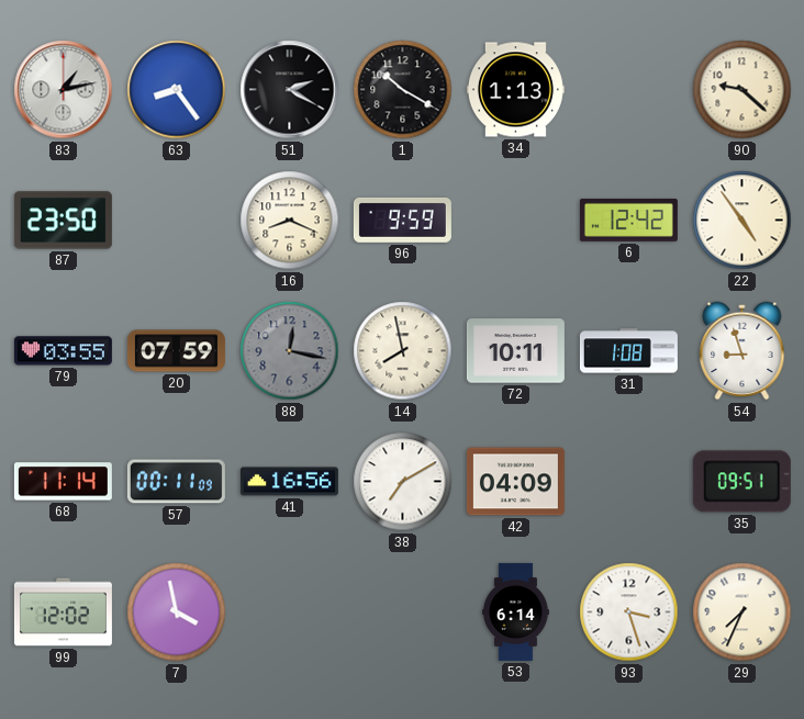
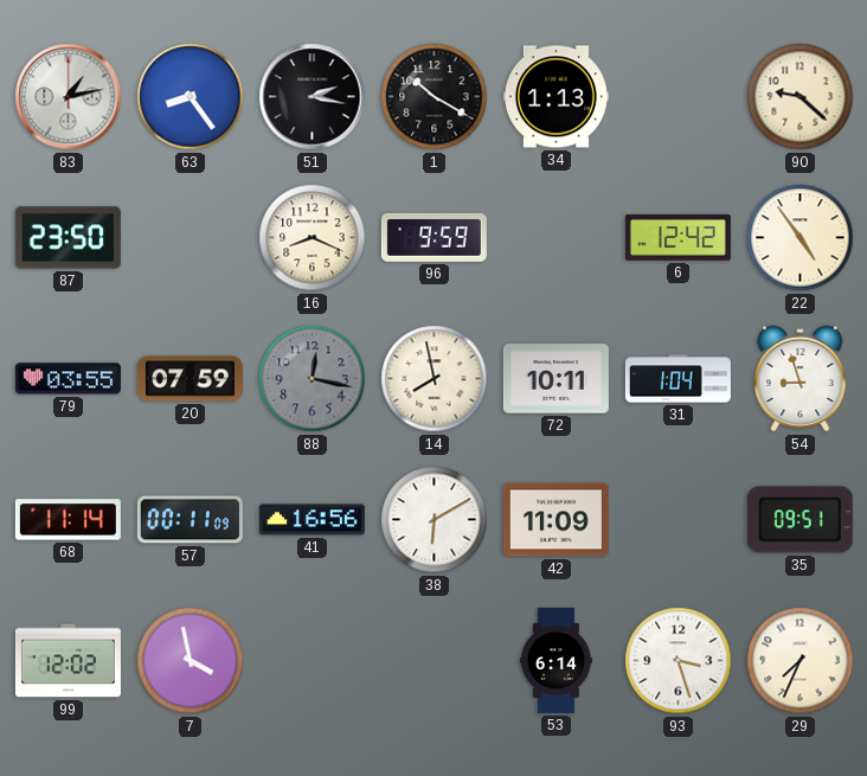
51: 2:20 -> 2:17 (313, 97)
31: 1:08 -> 1:04 (677, 379)
38: 7:10 -> 6:10 (435, 520)
42: 04:09 -> 11:09 (555, 520)
